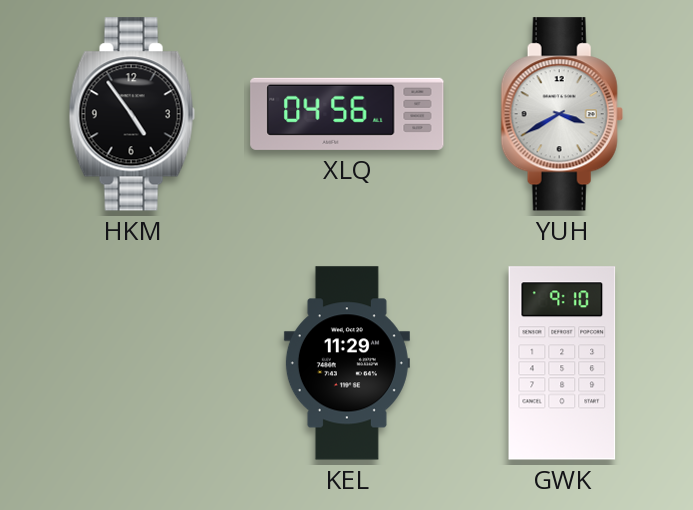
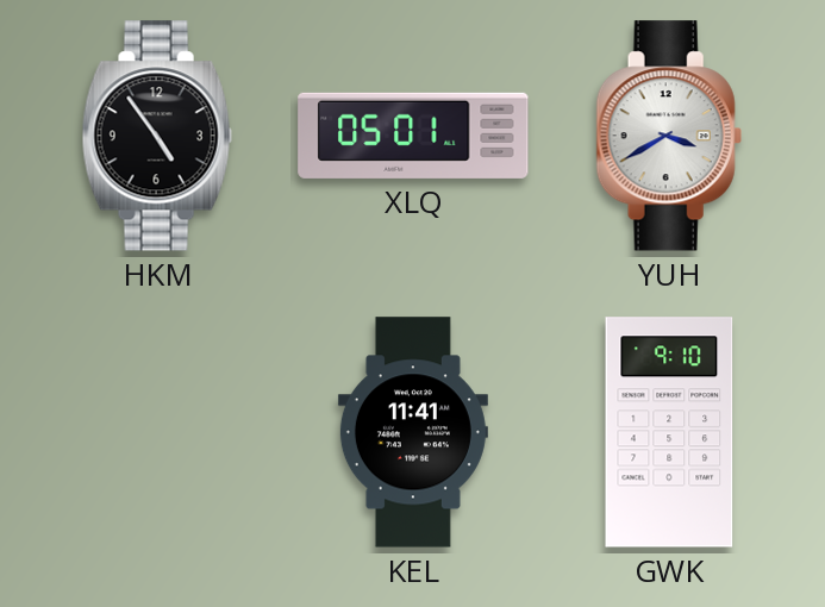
XLQ: 04:56 -> 05:01 (413, 136)
KEL: 11:29 -> 11:41 (413, 432)
